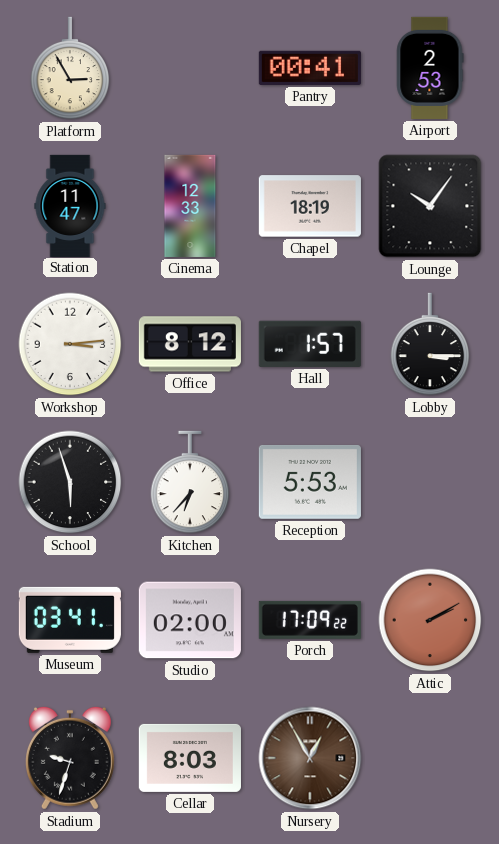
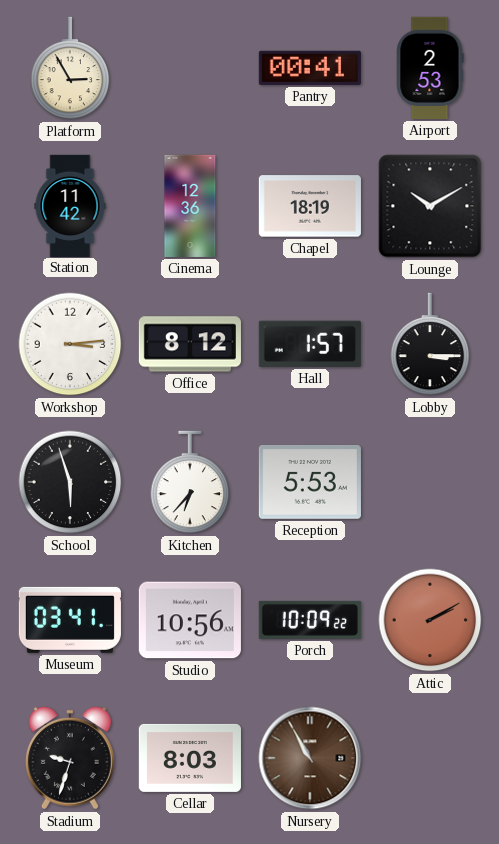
Station: 11:47 -> 11:42 (70, 205)
Cinema: 12:33 -> 12:36 (190, 206)
Lounge: 10:06 -> 10:10 (430, 206)
Studio: 02:00 -> 10:56 (190, 620)
Porch: 17:09 -> 10:09 (310, 620)
Nursery: 12:55 -> 10:55 (310, 758)
